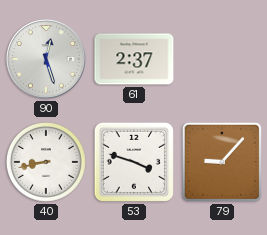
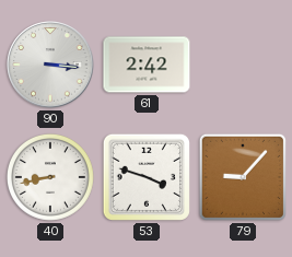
90: 12:27 -> 3:16 (50, 65)
61: 2:37 -> 2:42 (147, 65)
